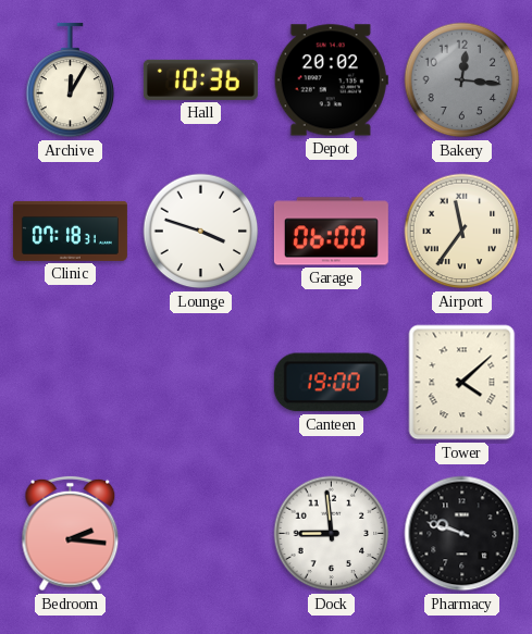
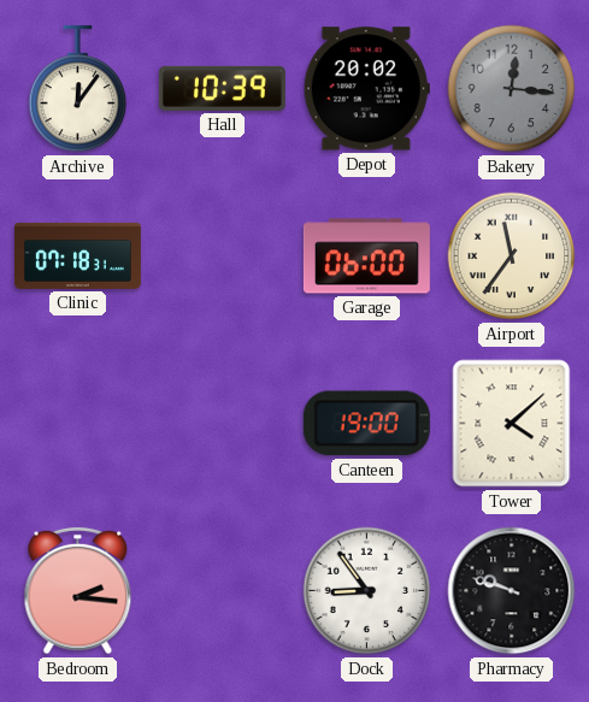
Archive: 12:05 -> 12:06 (78, 89)
Hall: 10:36 -> 10:39 (222, 88)
Lounge: 3:48 -> none (201, 232)
Dock: 8:59 -> 8:54 (367, 591)
